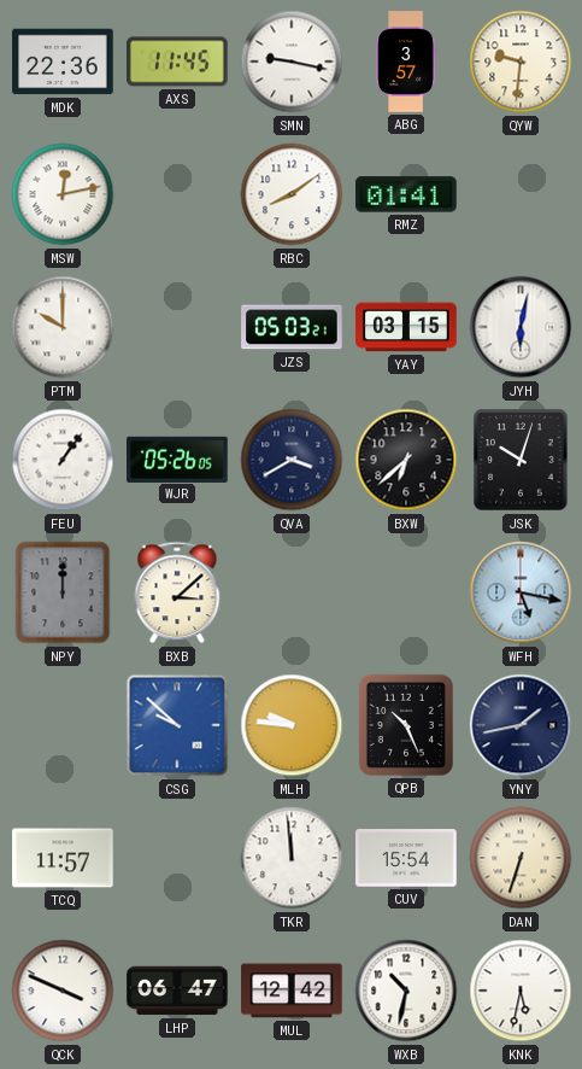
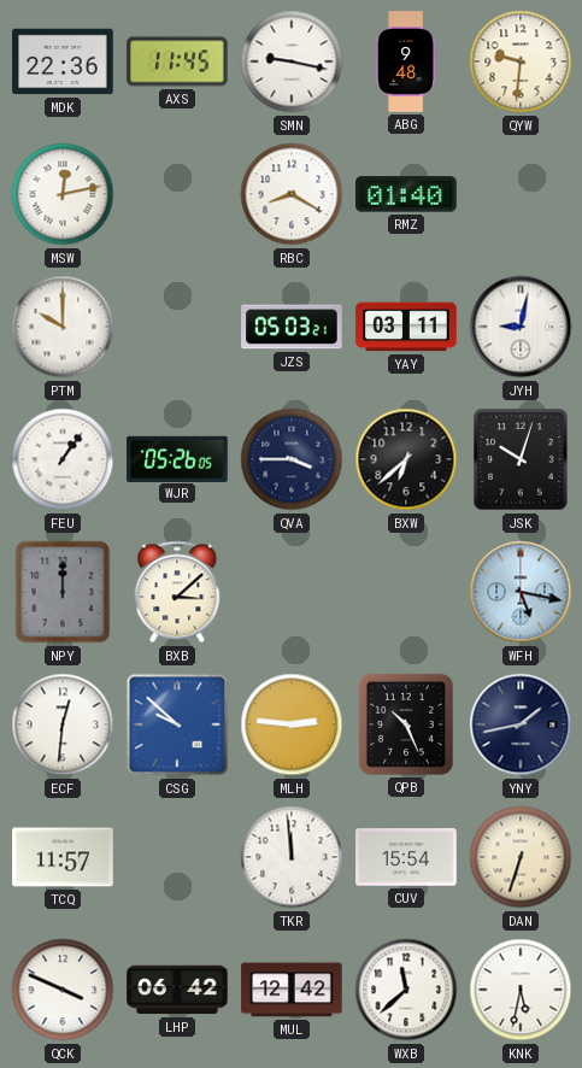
ABG: 3:57 -> 9:48 (406, 61)
RBC: 8:09 -> 8:20 (292, 194)
RMZ: 01:41 -> 01:40 (406, 194)
YAY: 03:15 -> 03:11 (406, 327)
JYH: 6:02 -> 9:02 (521, 327)
QVA: 3:40 -> 3:45 (292, 459)
ECF: none -> 12:31 (63, 724)
MLH: 9:46 -> 2:46 (292, 724)
LHP: 06:47 -> 06:42 (177, 990)
WXB: 10:32 -> 11:38 (406, 990)
